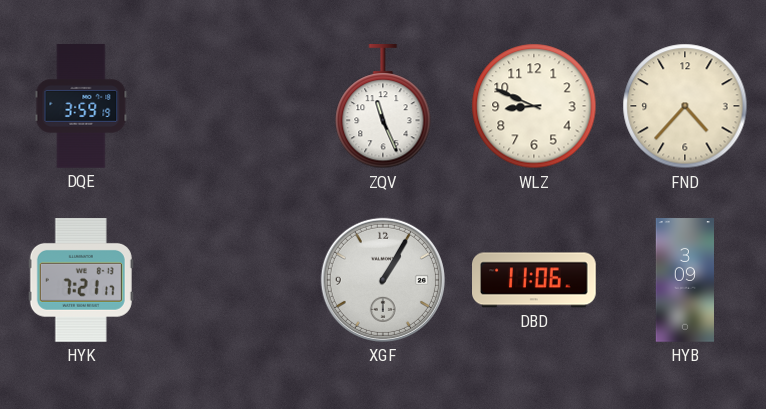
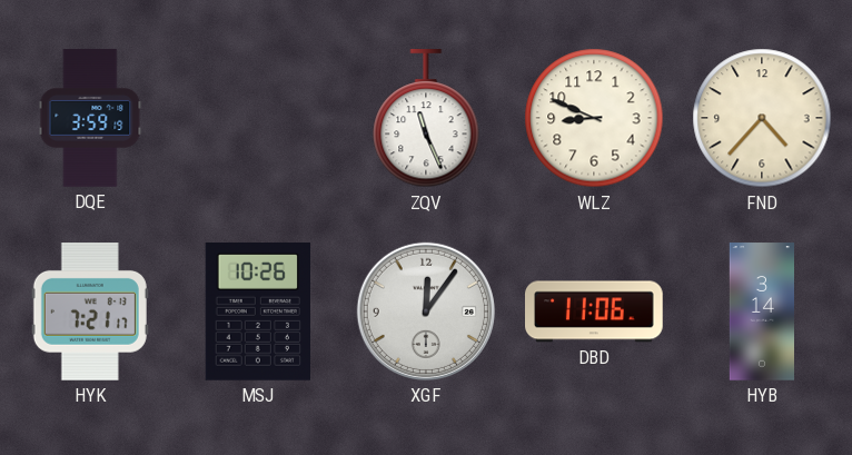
MSJ: none -> 10:26 (257, 313)
XGF: 1:05 -> 12:06 (426, 311)
HYB: 3:09 -> 3:14 (761, 311)
